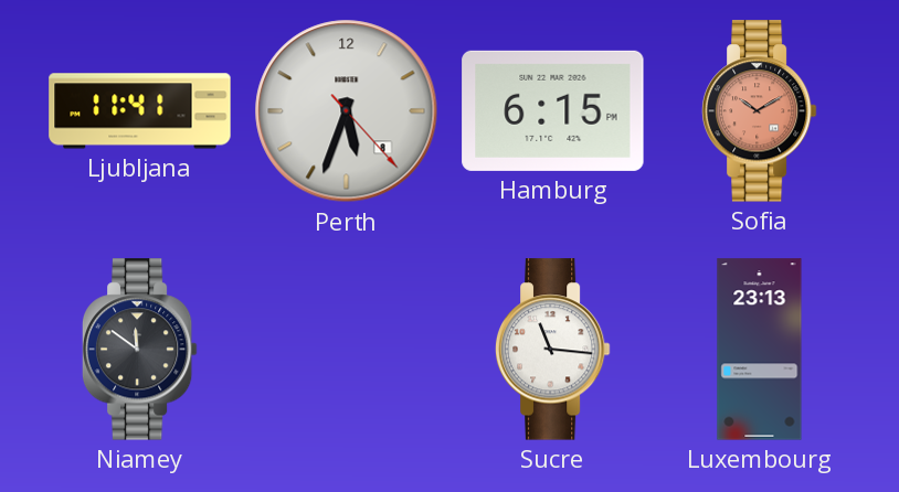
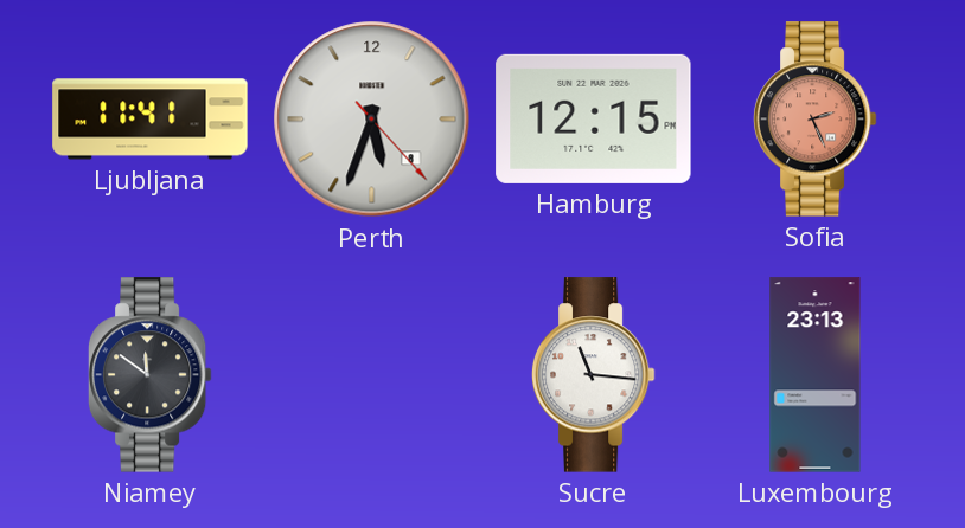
Hamburg: 6:15 -> 12:15 (594, 118)
Sofia: 10:10 -> 2:26 (814, 120)
